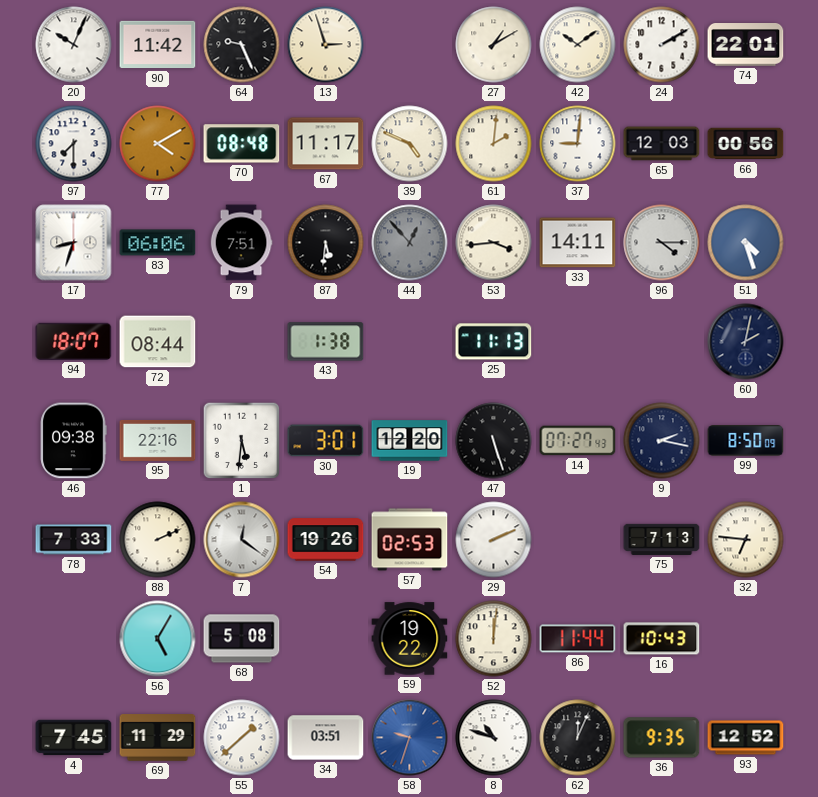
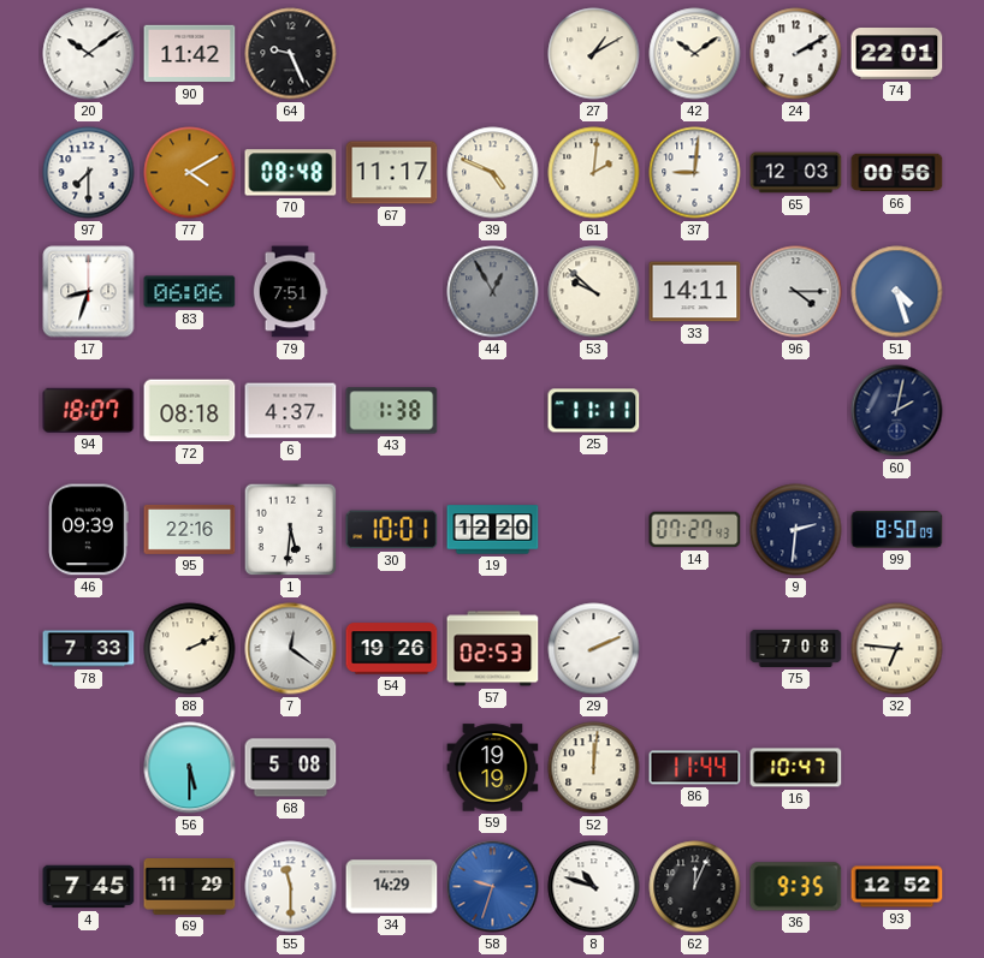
20: 10:04 -> 10:09 (89, 54)
13: 2:57 -> none (326, 45)
87: 5:31 -> none (326, 243)
44: 12:53 -> 12:55 (493, 292)
53: 3:44 -> 9:52 (594, 292)
72: 08:44 -> 08:18 (190, 411)
6: none -> 4:37 (291, 411)
25: 11:13 -> 11:11 (594, 411)
46: 09:38 -> 09:39 (89, 530)
30: 3:01 -> 10:01 (392, 530)
47: 5:27 -> none (494, 441)
9: 2:17 -> 2:31 (796, 530)
75: 7:13 -> 7:08 (796, 648)
56: 5:05 -> 5:30 (190, 768)
59: 19:22 -> 19:19 (493, 768)
16: 10:43 -> 10:47 (796, 768)
55: 1:38 -> 11:30 (291, 887)
34: 03:51 -> 14:29 (392, 887)
